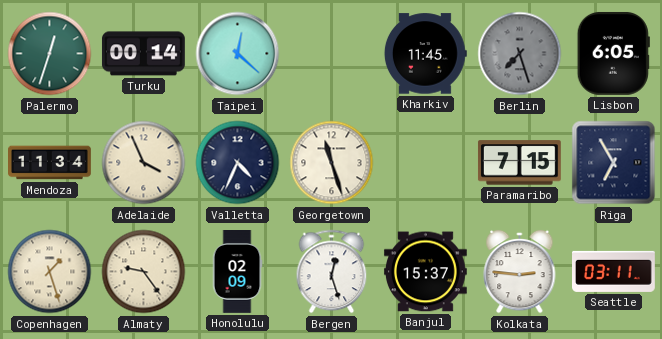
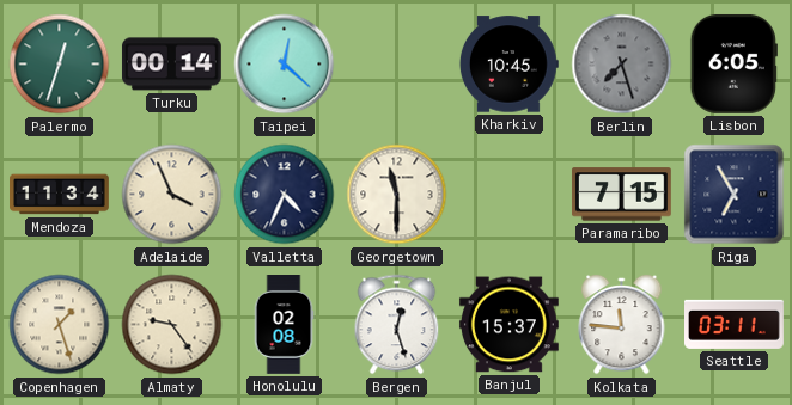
Kharkiv: 11:45 -> 10:45 (508, 65)
Georgetown: 11:27 -> 11:30 (397, 195)
Honolulu: 02:09 -> 02:08 (284, 325)
Kolkata: 2:46 -> 11:46 (622, 325)
